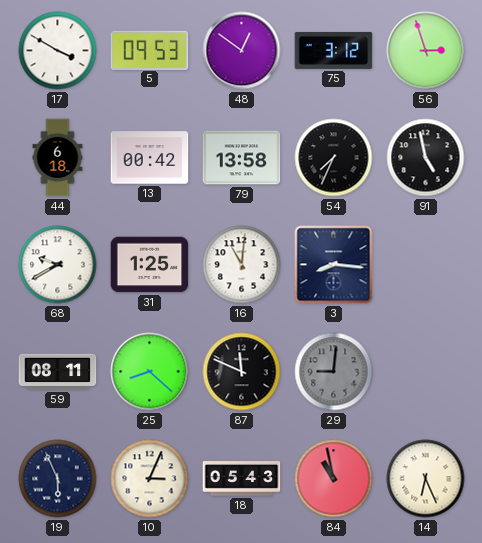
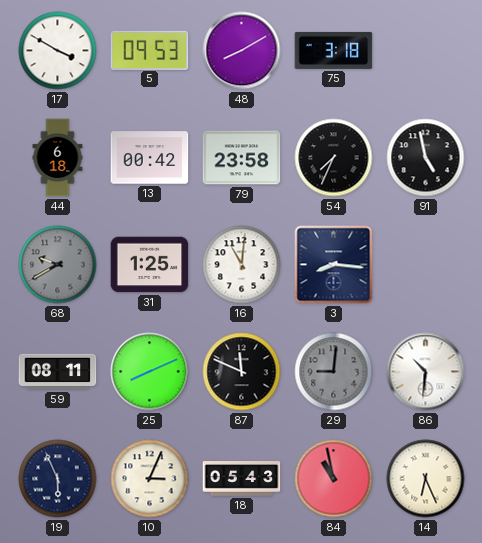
48: 12:51 -> 8:10 (242, 51)
75: 3:12 -> 3:18 (334, 50)
56: 2:57 -> none (426, 51)
79: 13:58 -> 23:58 (242, 158)
68 dial: white -> grey (58, 265)
25: 8:22 -> 8:11 (150, 372)
86: none -> 10:31 (426, 372)
